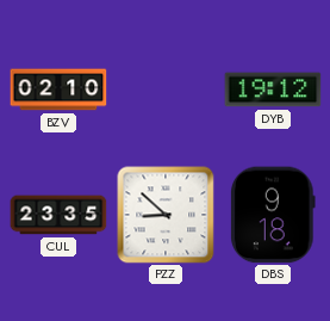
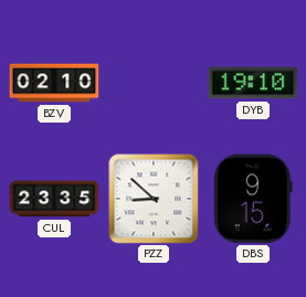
DYB: 19:12 -> 19:10 (253, 83)
DBS: 9:18 -> 9:15 (253, 199)
